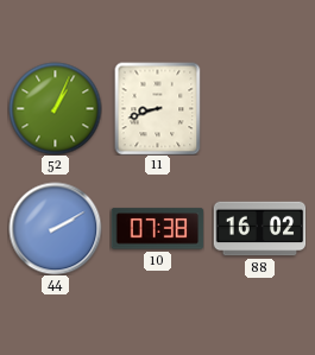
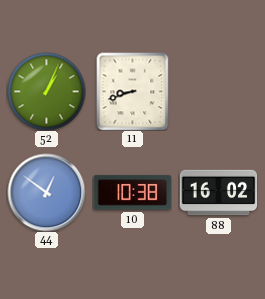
44: 2:10 -> 12:51 (46, 192)
10: 07:38 -> 10:38 (132, 193)
